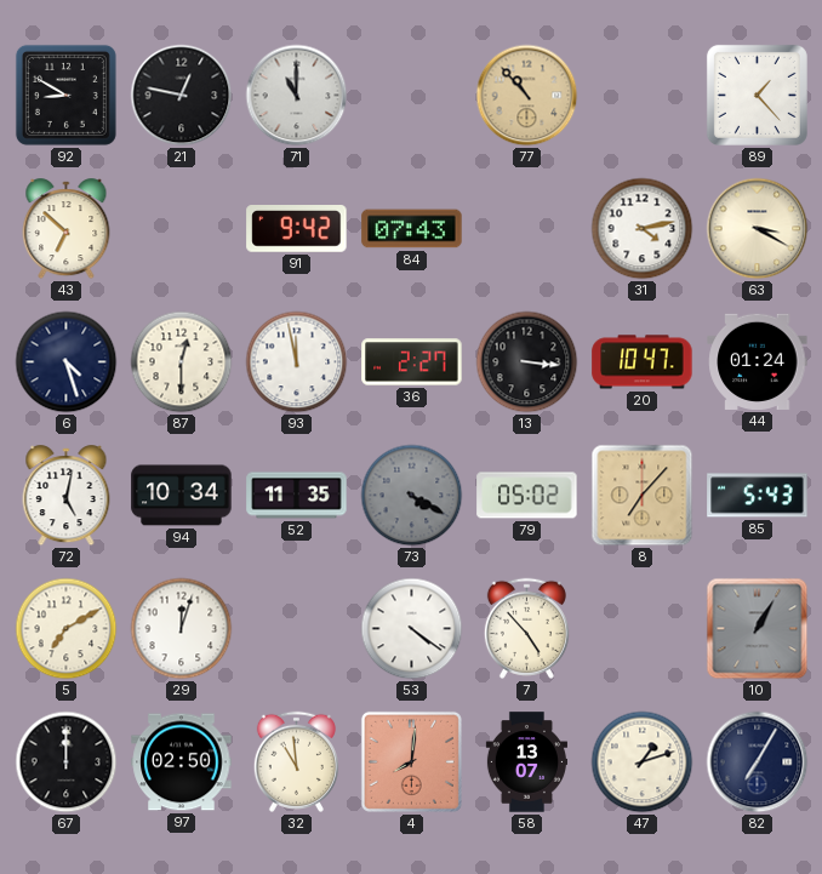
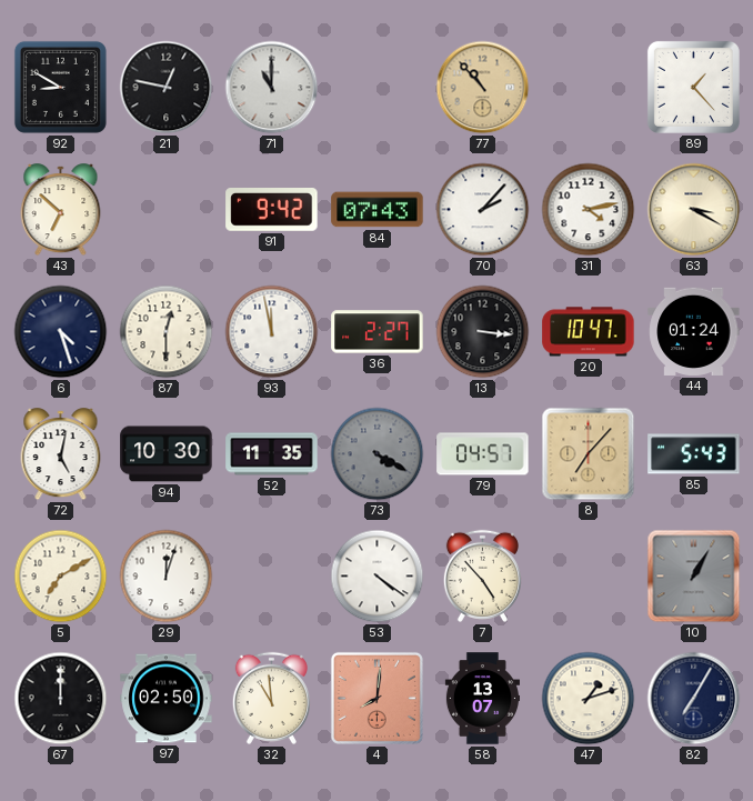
70: none -> 2:07 (483, 210)
94: 10:34 -> 10:30 (167, 454)
79: 05:02 -> 04:57 (483, 454)
